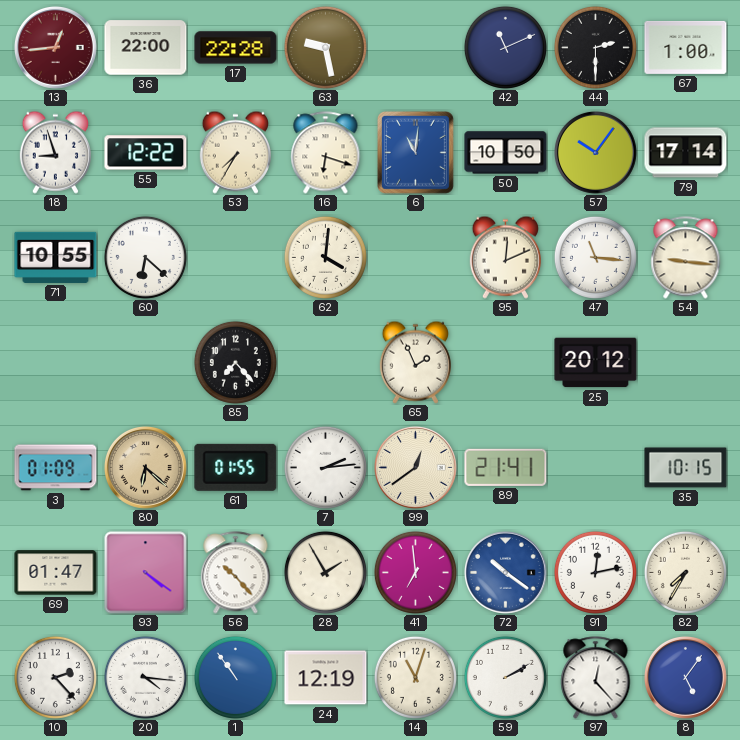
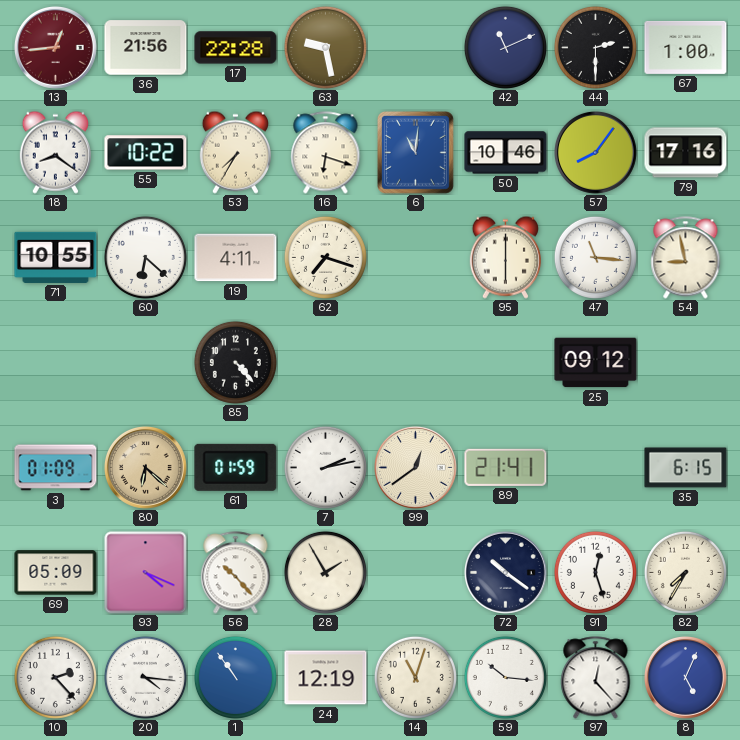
36: 22:00 -> 21:56 (146, 48)
18: 8:57 -> 8:21 (55, 152)
55: 12:22 -> 10:22 (146, 153)
50: 10:50 -> 10:46 (506, 153)
57: 10:06 -> 8:06 (595, 152)
79: 17:14 -> 17:16 (686, 153)
19: none -> 4:11 (236, 258)
62: 4:01 -> 7:18 (325, 257)
95: 12:11 -> 6:00 (505, 257)
54: 9:16 -> 8:58 (686, 258)
85: 7:23 -> 4:23 (235, 362)
65: 1:56 -> none (415, 362)
25: 20:12 -> 09:12 (596, 363)
61: 01:55 -> 01:59 (236, 467)
7: 2:14 -> 2:13 (325, 467)
35: 10:15 -> 6:15 (686, 468)
69: 01:47 -> 05:09 (56, 573)
93: 4:21 -> 4:19 (146, 573)
41: 6:59 -> none (415, 572)
72 dial: blue -> navy (505, 572)
91: 12:13 -> 12:27 (595, 572)
59: 2:10 -> 10:16 (505, 677)
8: 5:06 -> 5:04 (685, 677)
